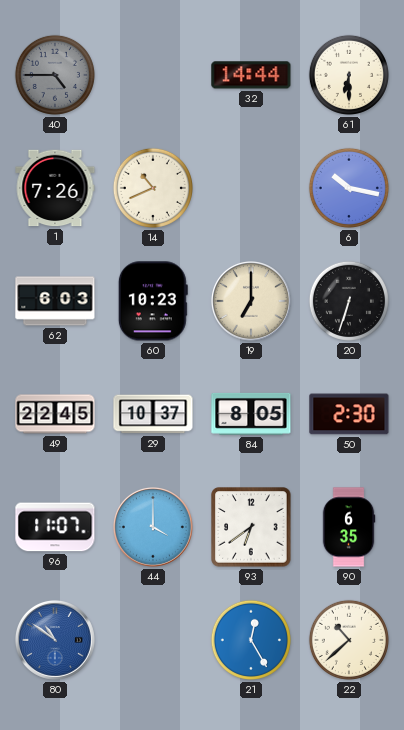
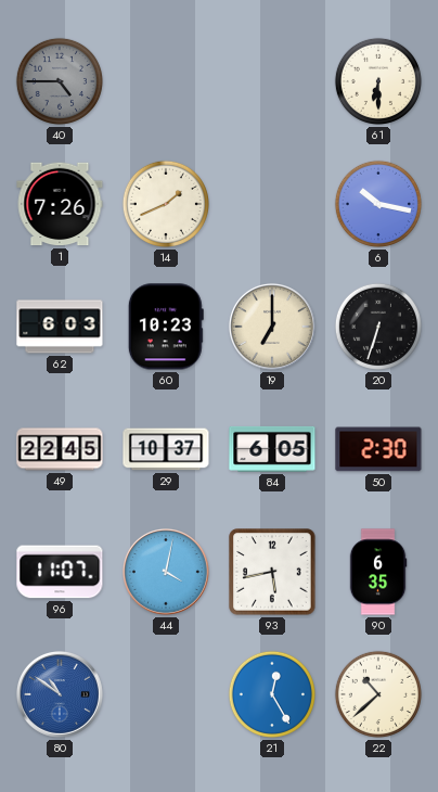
32: 14:44 -> none (251, 75)
14: 10:41 -> 1:41 (166, 204)
84: 8:05 -> 6:05 (272, 449)
44: 4:00 -> 4:02 (166, 572)
93: 6:39 -> 5:43 (272, 572)
